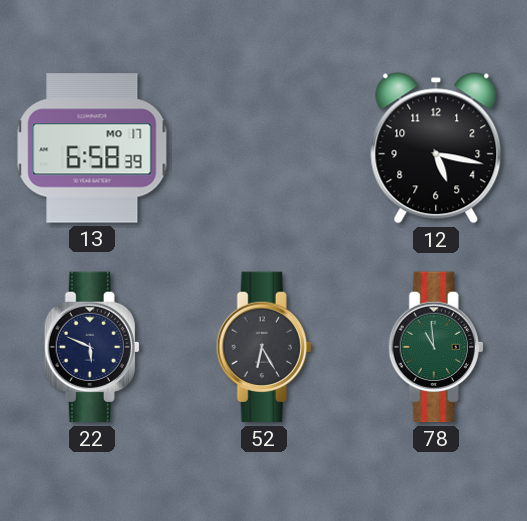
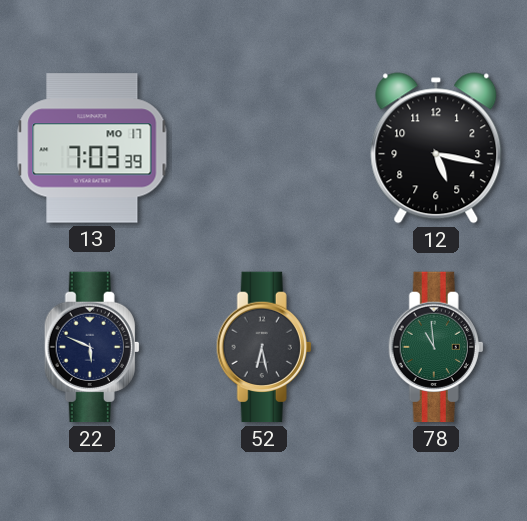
13: 6:58 -> 7:03 (92, 148)
52: 6:25 -> 6:28 (264, 347)
